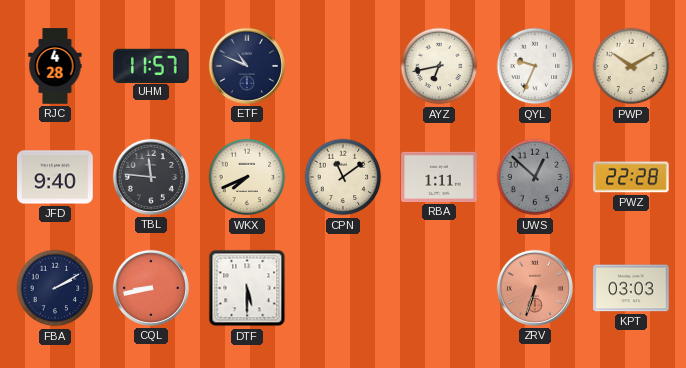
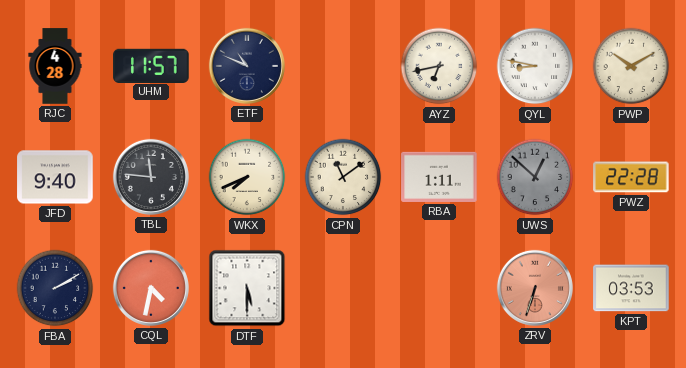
QYL: 9:34 -> 8:47 (535, 66)
CQL: 8:43 -> 4:32 (151, 288)
KPT: 03:03 -> 03:53 (631, 288)
